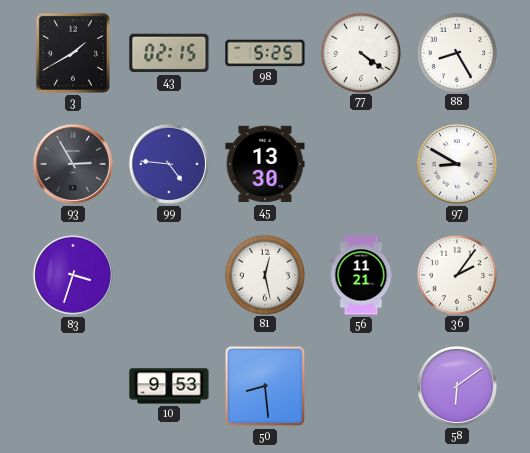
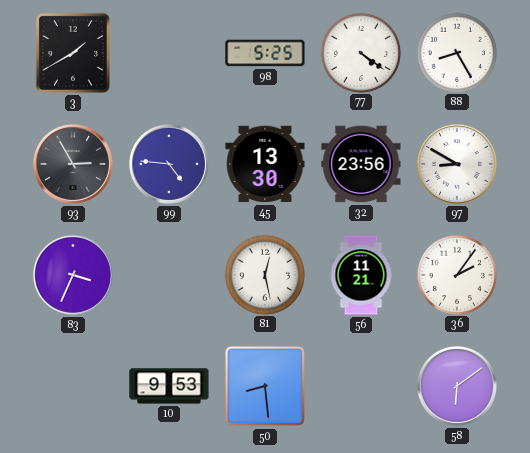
43: 02:15 -> none (169, 53)
32: none -> 23:56 (361, 164)
83: 3:33 -> 3:34 (73, 275)
